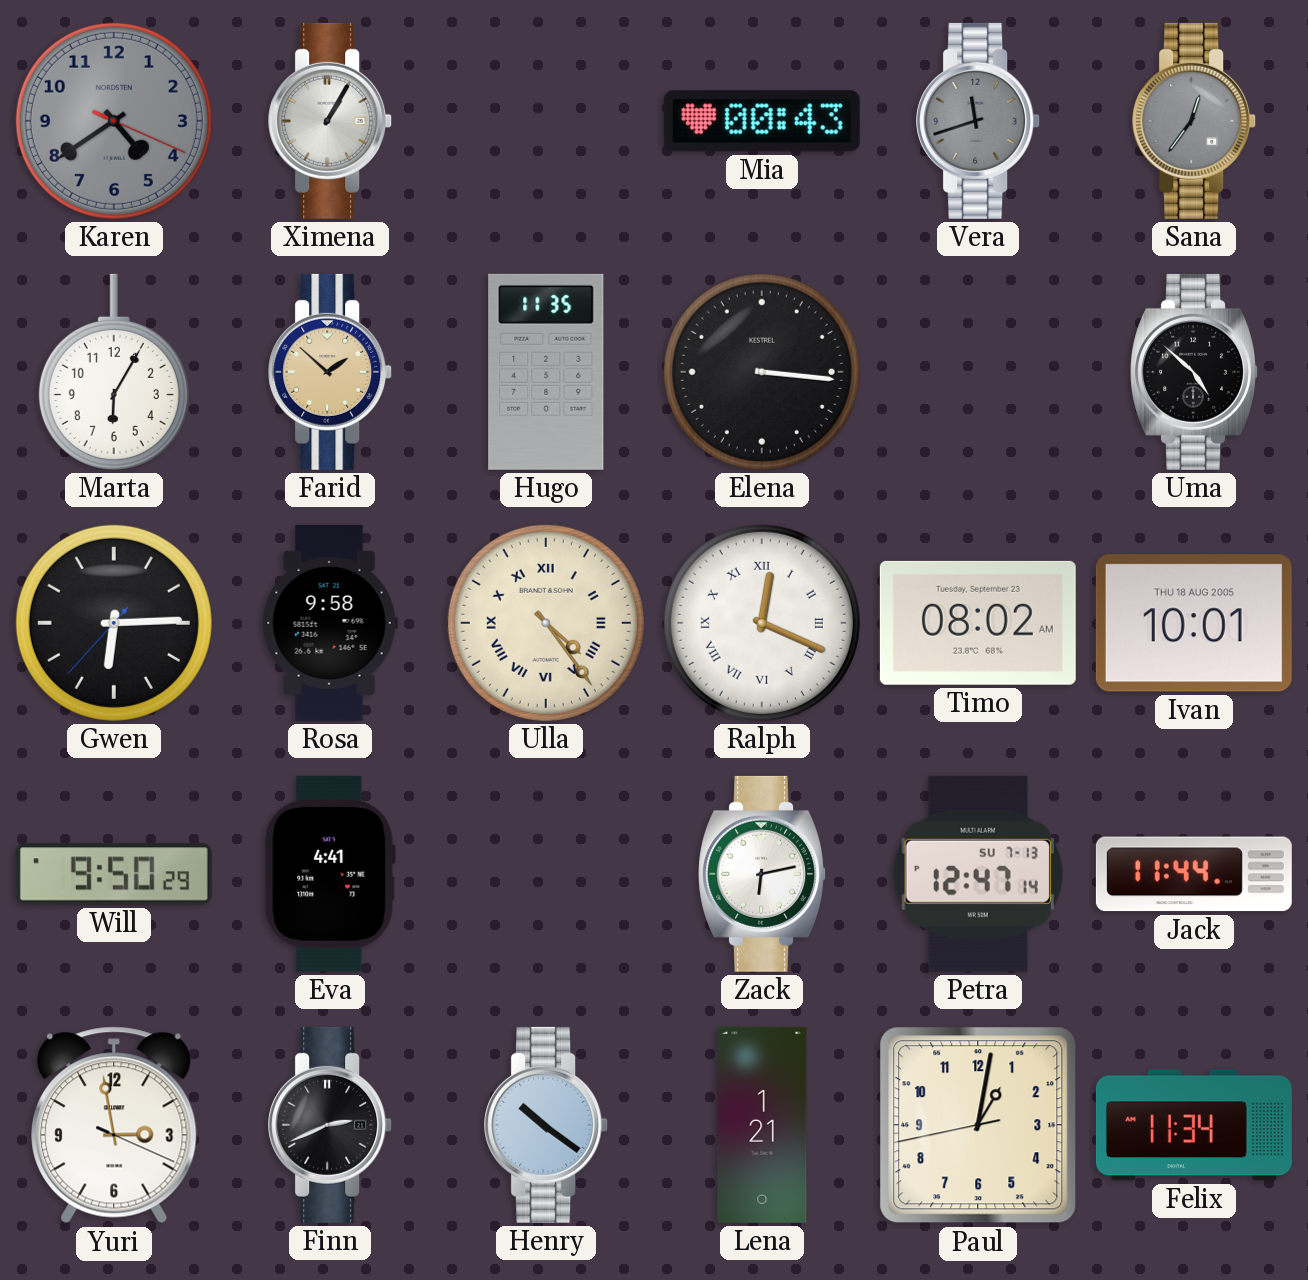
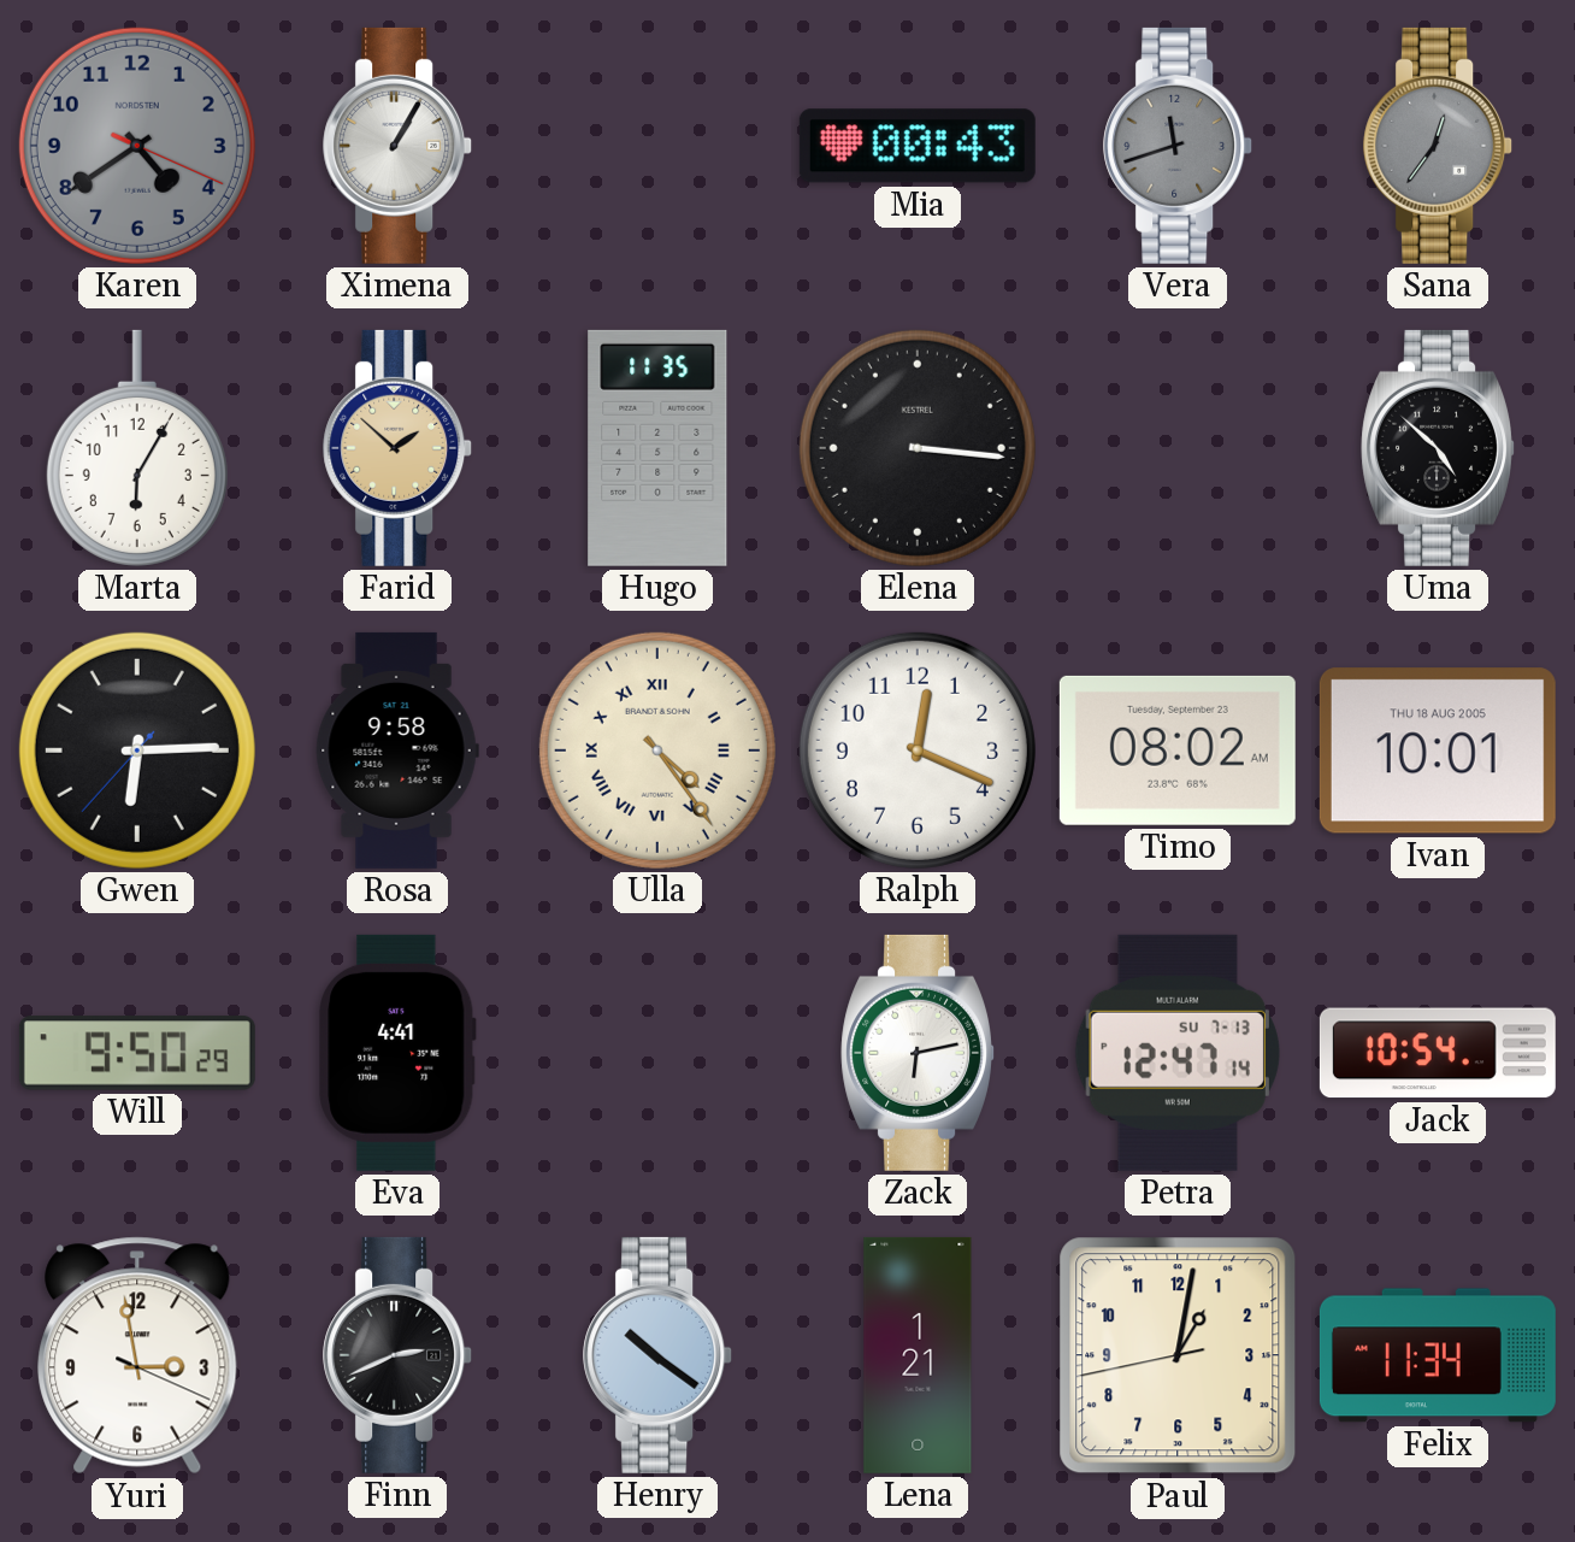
Ralph numerals: Roman -> Arabic (918, 751)
Jack: 11:44 -> 10:54 (1438, 1053)
